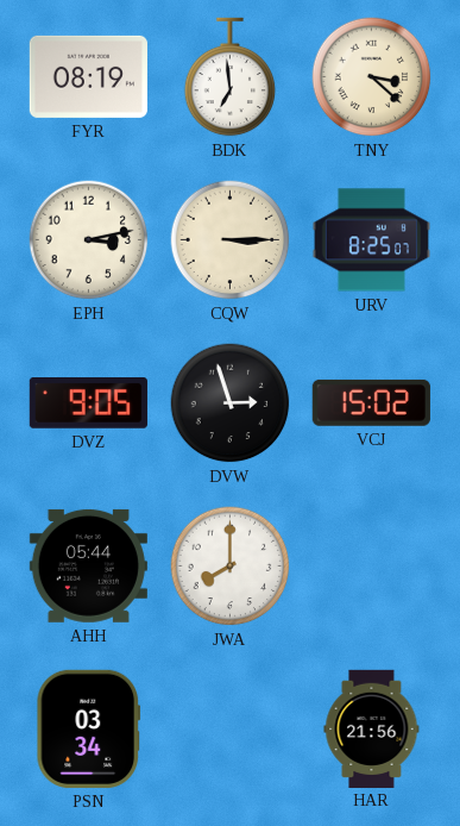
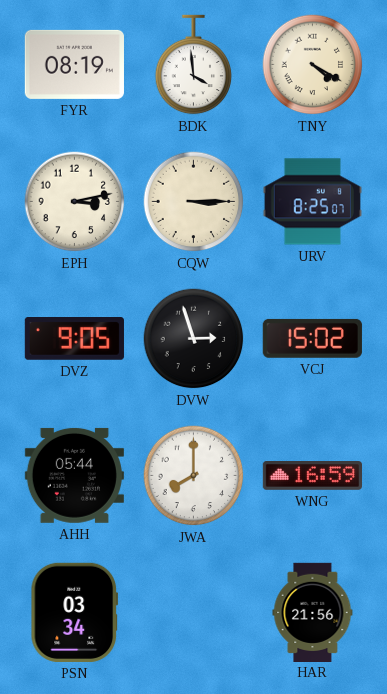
BDK: 6:59 -> 3:59 (194, 65)
TNY: 3:22 -> 4:20 (313, 65)
WNG: none -> 16:59 (312, 476)
